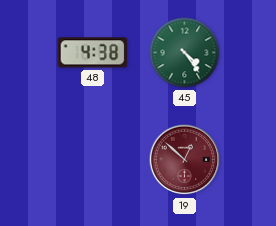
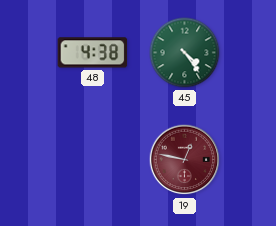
19: 12:52 -> 12:47 (185, 160)
